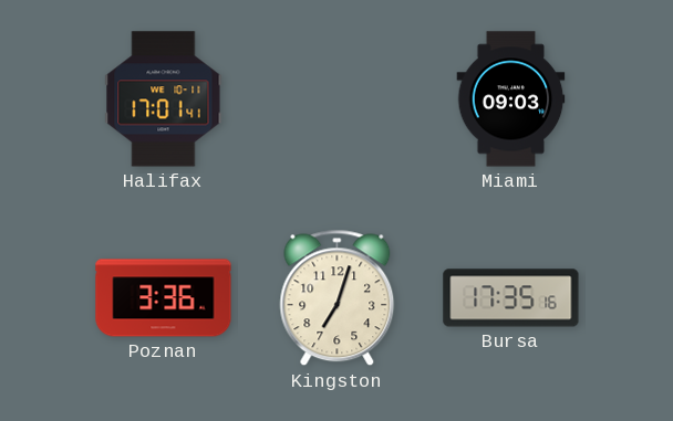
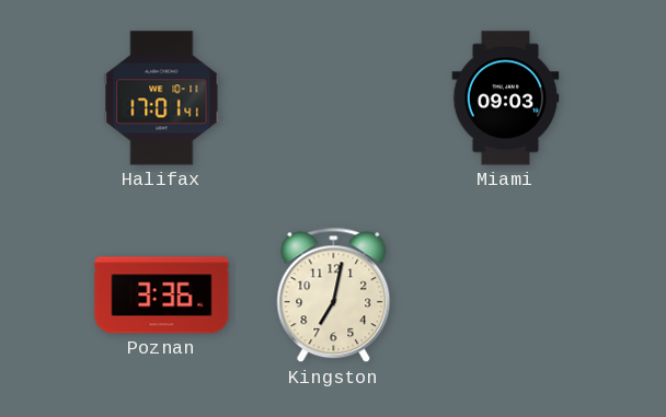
Kingston: 7:03 -> 7:02 (334, 296)
Bursa: 17:35 -> none (511, 298)
